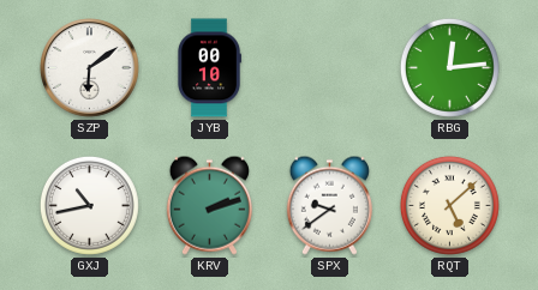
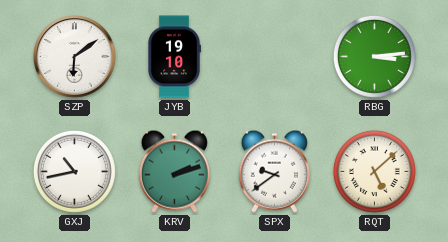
JYB: 00:10 -> 19:10 (174, 57)
RBG: 12:14 -> 3:14 (374, 56)
